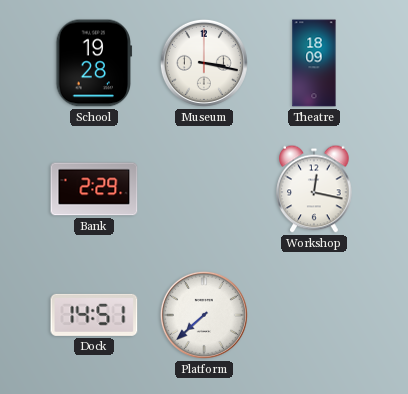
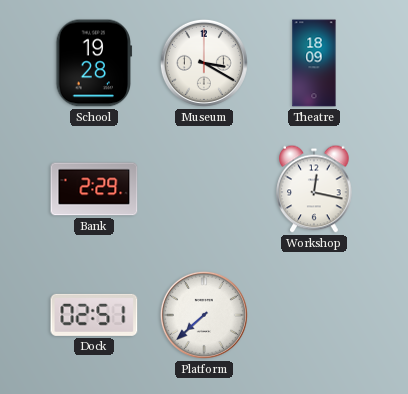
Museum: 3:17 -> 3:20 (204, 63)
Dock: 14:51 -> 02:51 (94, 315)
